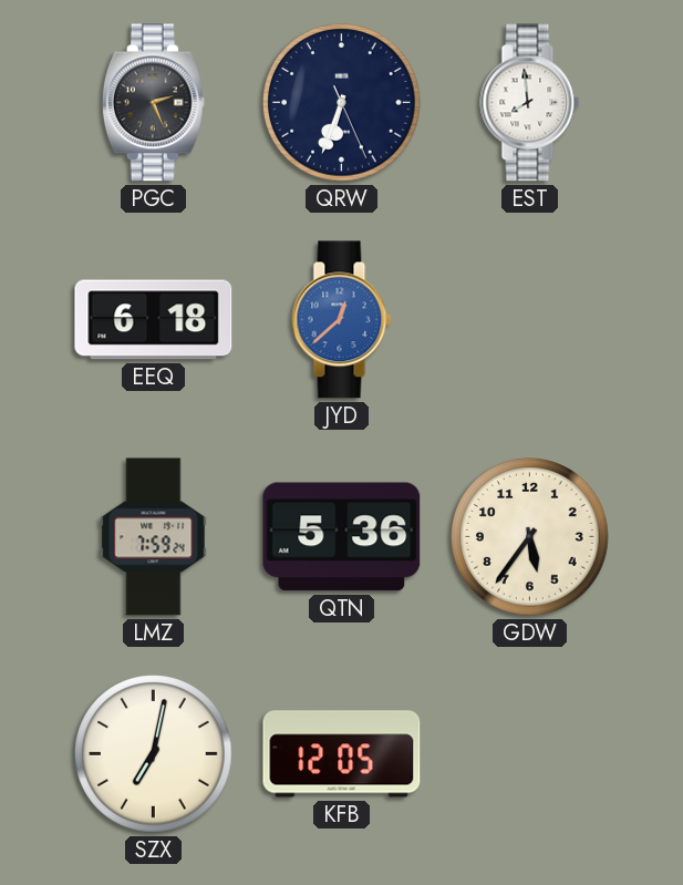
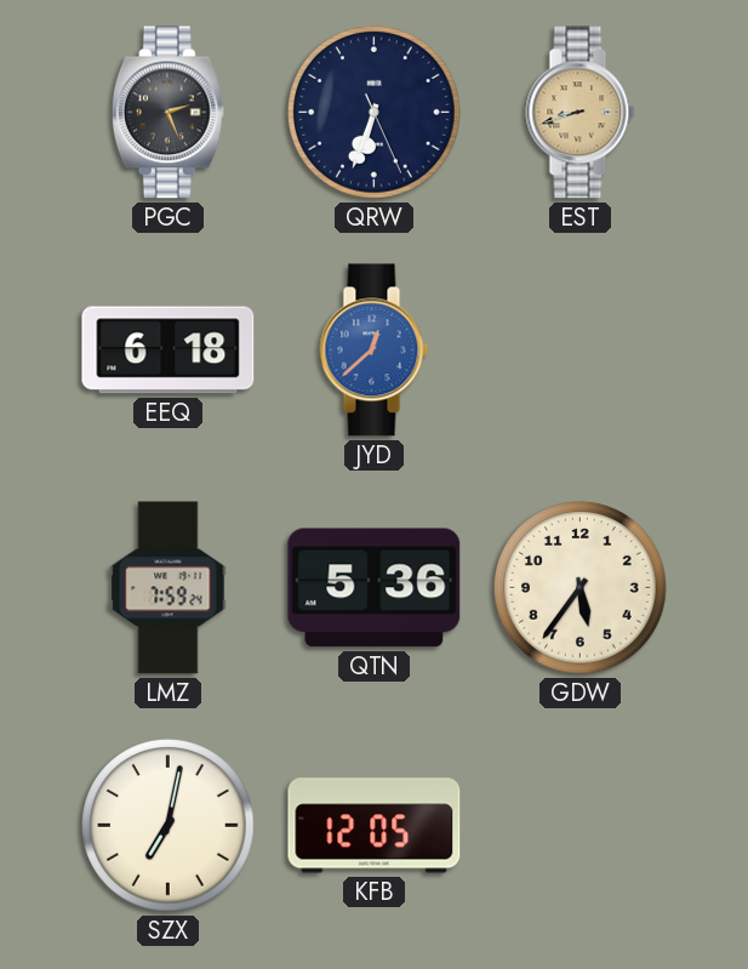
EST: 7:59 -> 8:42 (581, 113)
EST dial: white -> champagne (581, 113)
